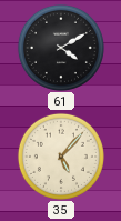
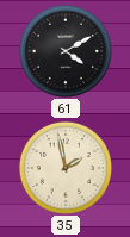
35: 5:07 -> 1:58 (66, 168)
